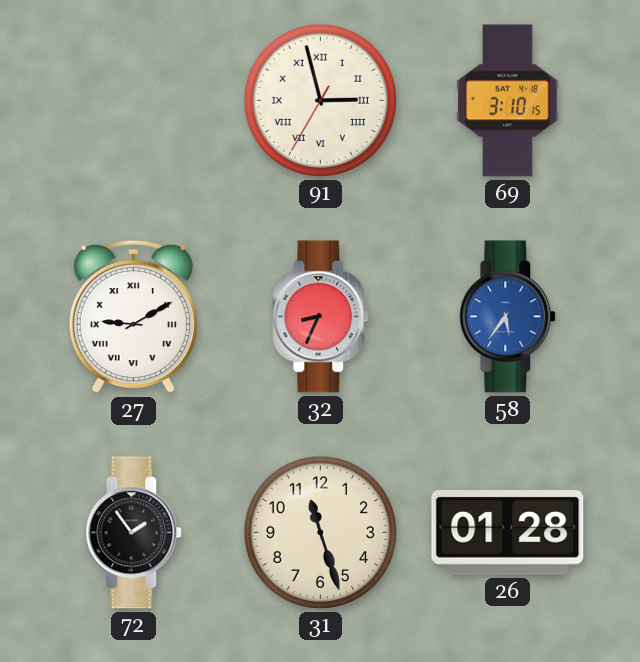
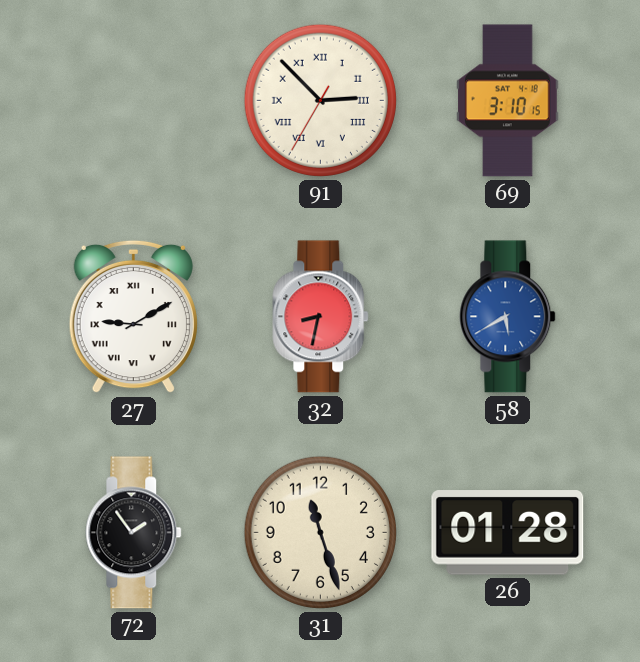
91: 2:57 -> 2:52 (320, 100)
32: 8:34 -> 8:32 (321, 317)
58: 5:36 -> 5:40 (508, 317)
